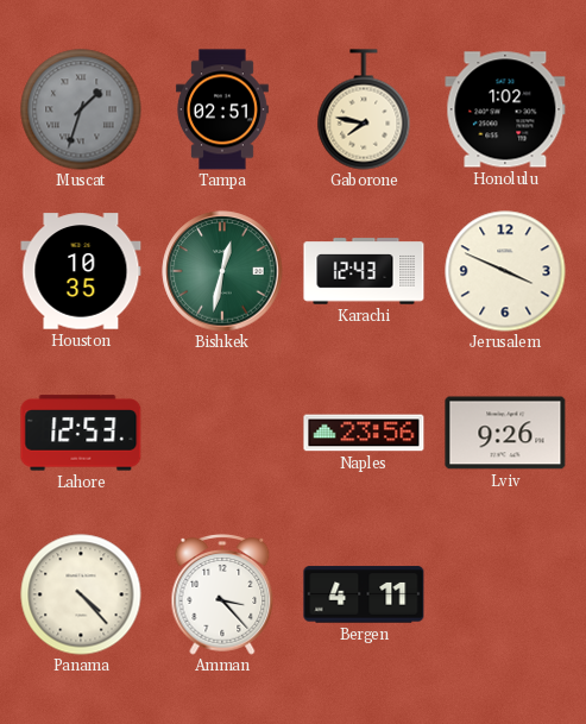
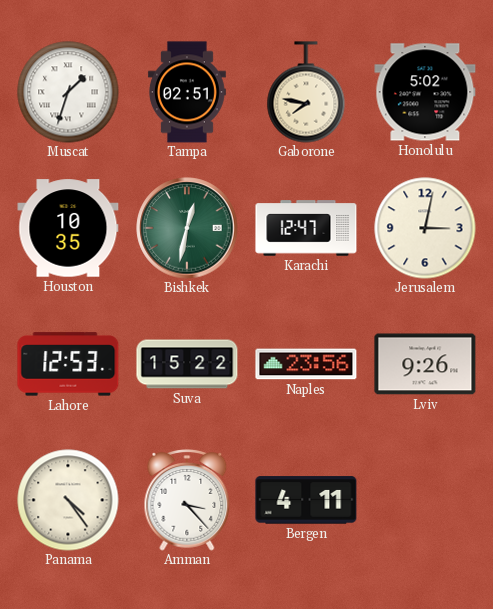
Muscat dial: grey -> white (68, 92)
Honolulu: 1:02 -> 5:02 (425, 92)
Karachi: 12:43 -> 12:47 (306, 228)
Jerusalem: 3:49 -> 3:02 (425, 228)
Suva: none -> 15:22 (187, 364)
Panama: 4:23 -> 4:24 (68, 500)
